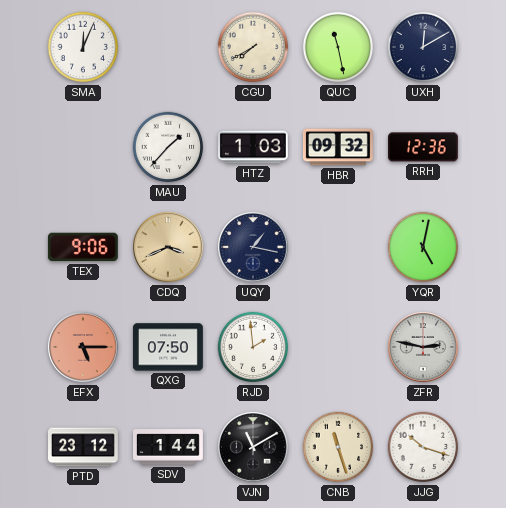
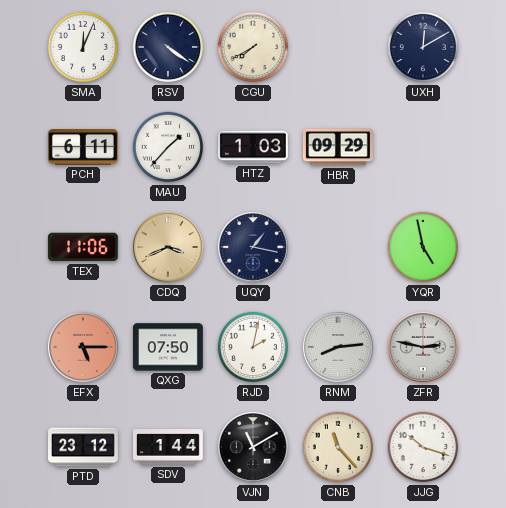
RSV: none -> 4:21 (168, 47)
QUC: 11:28 -> none (338, 47)
PCH: none -> 6:11 (83, 147)
HBR: 09:32 -> 09:29 (338, 147)
RRH: 12:36 -> none (423, 147)
TEX: 9:06 -> 11:06 (83, 247)
YQR: 5:02 -> 4:58 (423, 247)
RJD: 1:59 -> 2:02 (253, 347)
RNM: none -> 8:14 (338, 347)
CNB: 11:27 -> 11:23 (338, 447)
